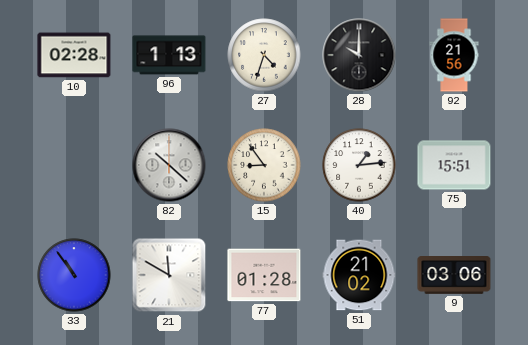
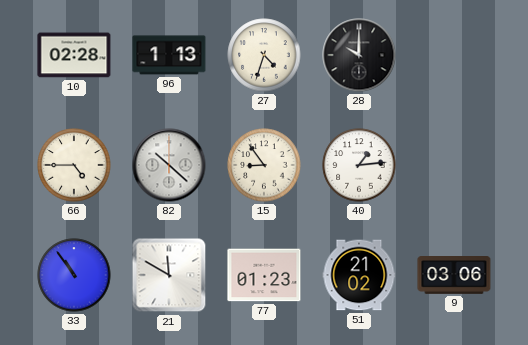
92: 21:56 -> none (454, 55)
66: none -> 4:45 (74, 165)
75: 15:51 -> none (454, 165)
77: 01:28 -> 01:23 (264, 275)
